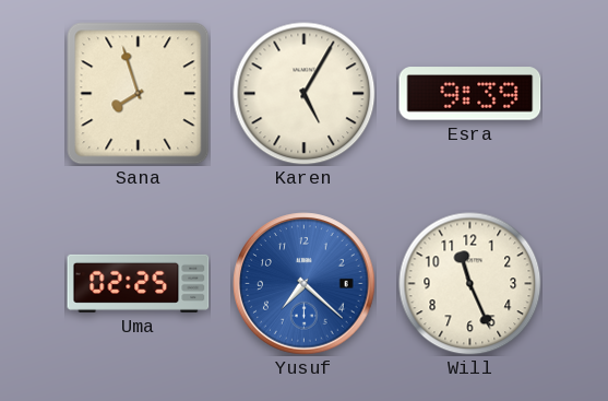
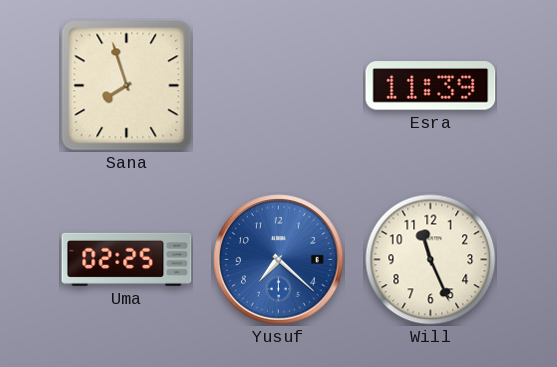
Karen: 5:05 -> none (305, 94)
Esra: 9:39 -> 11:39 (431, 86)
